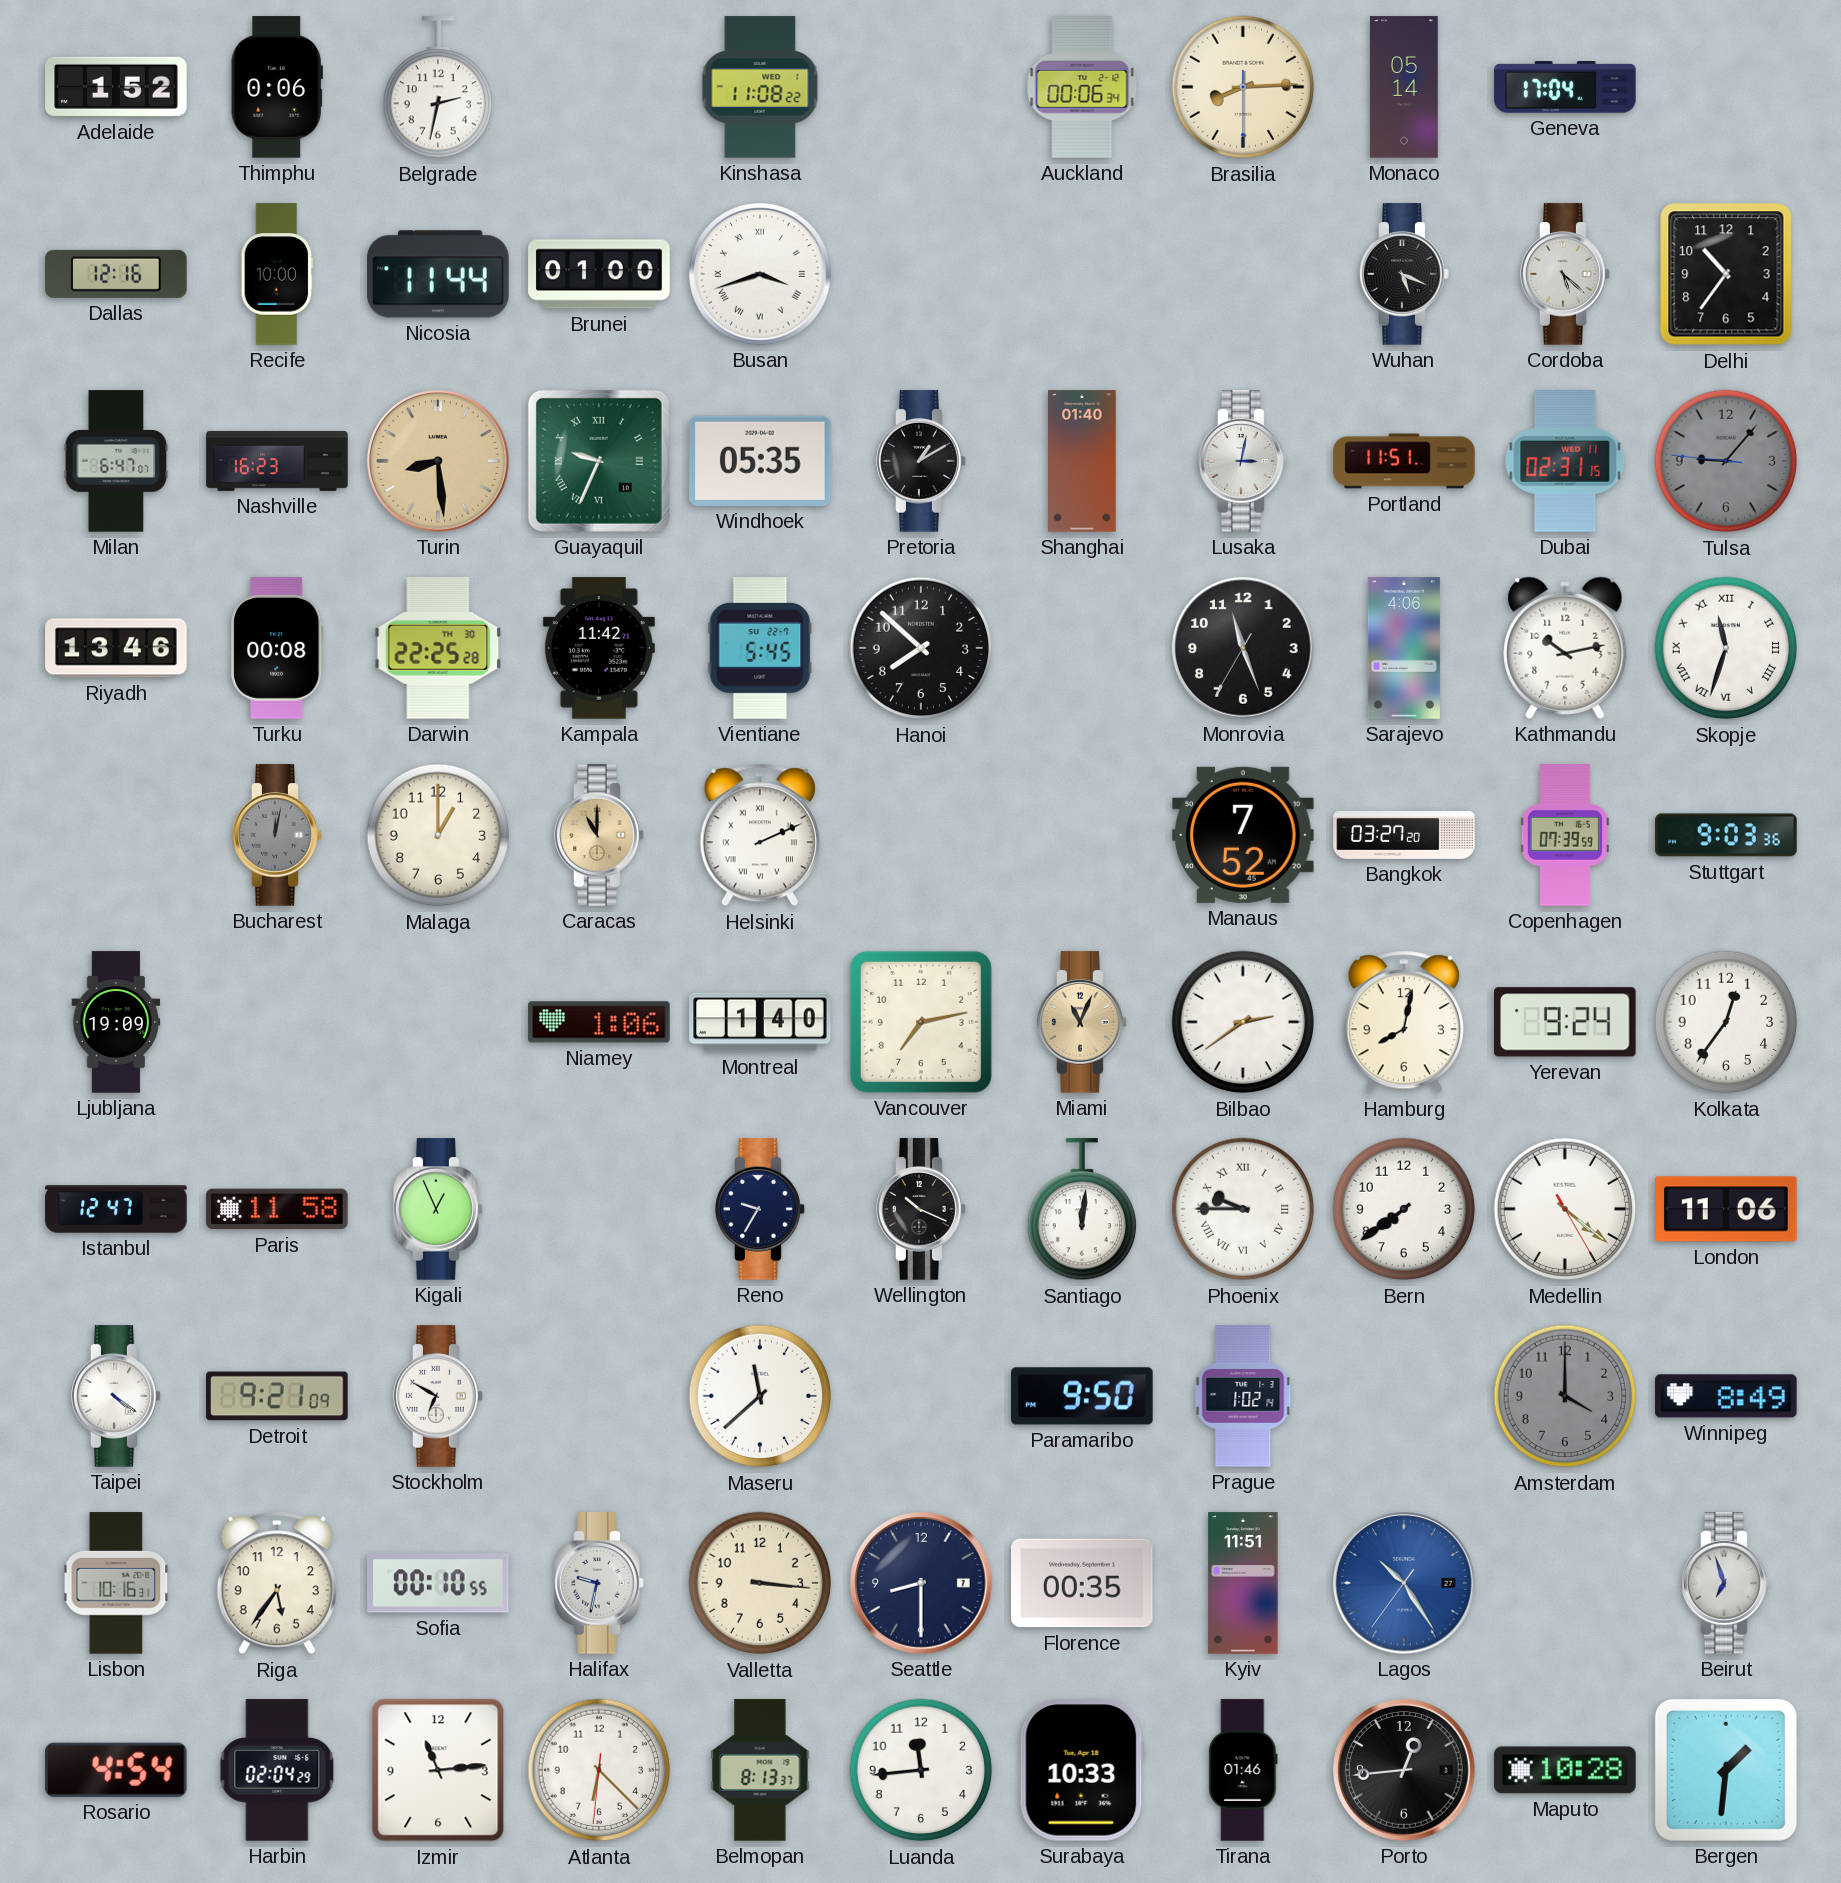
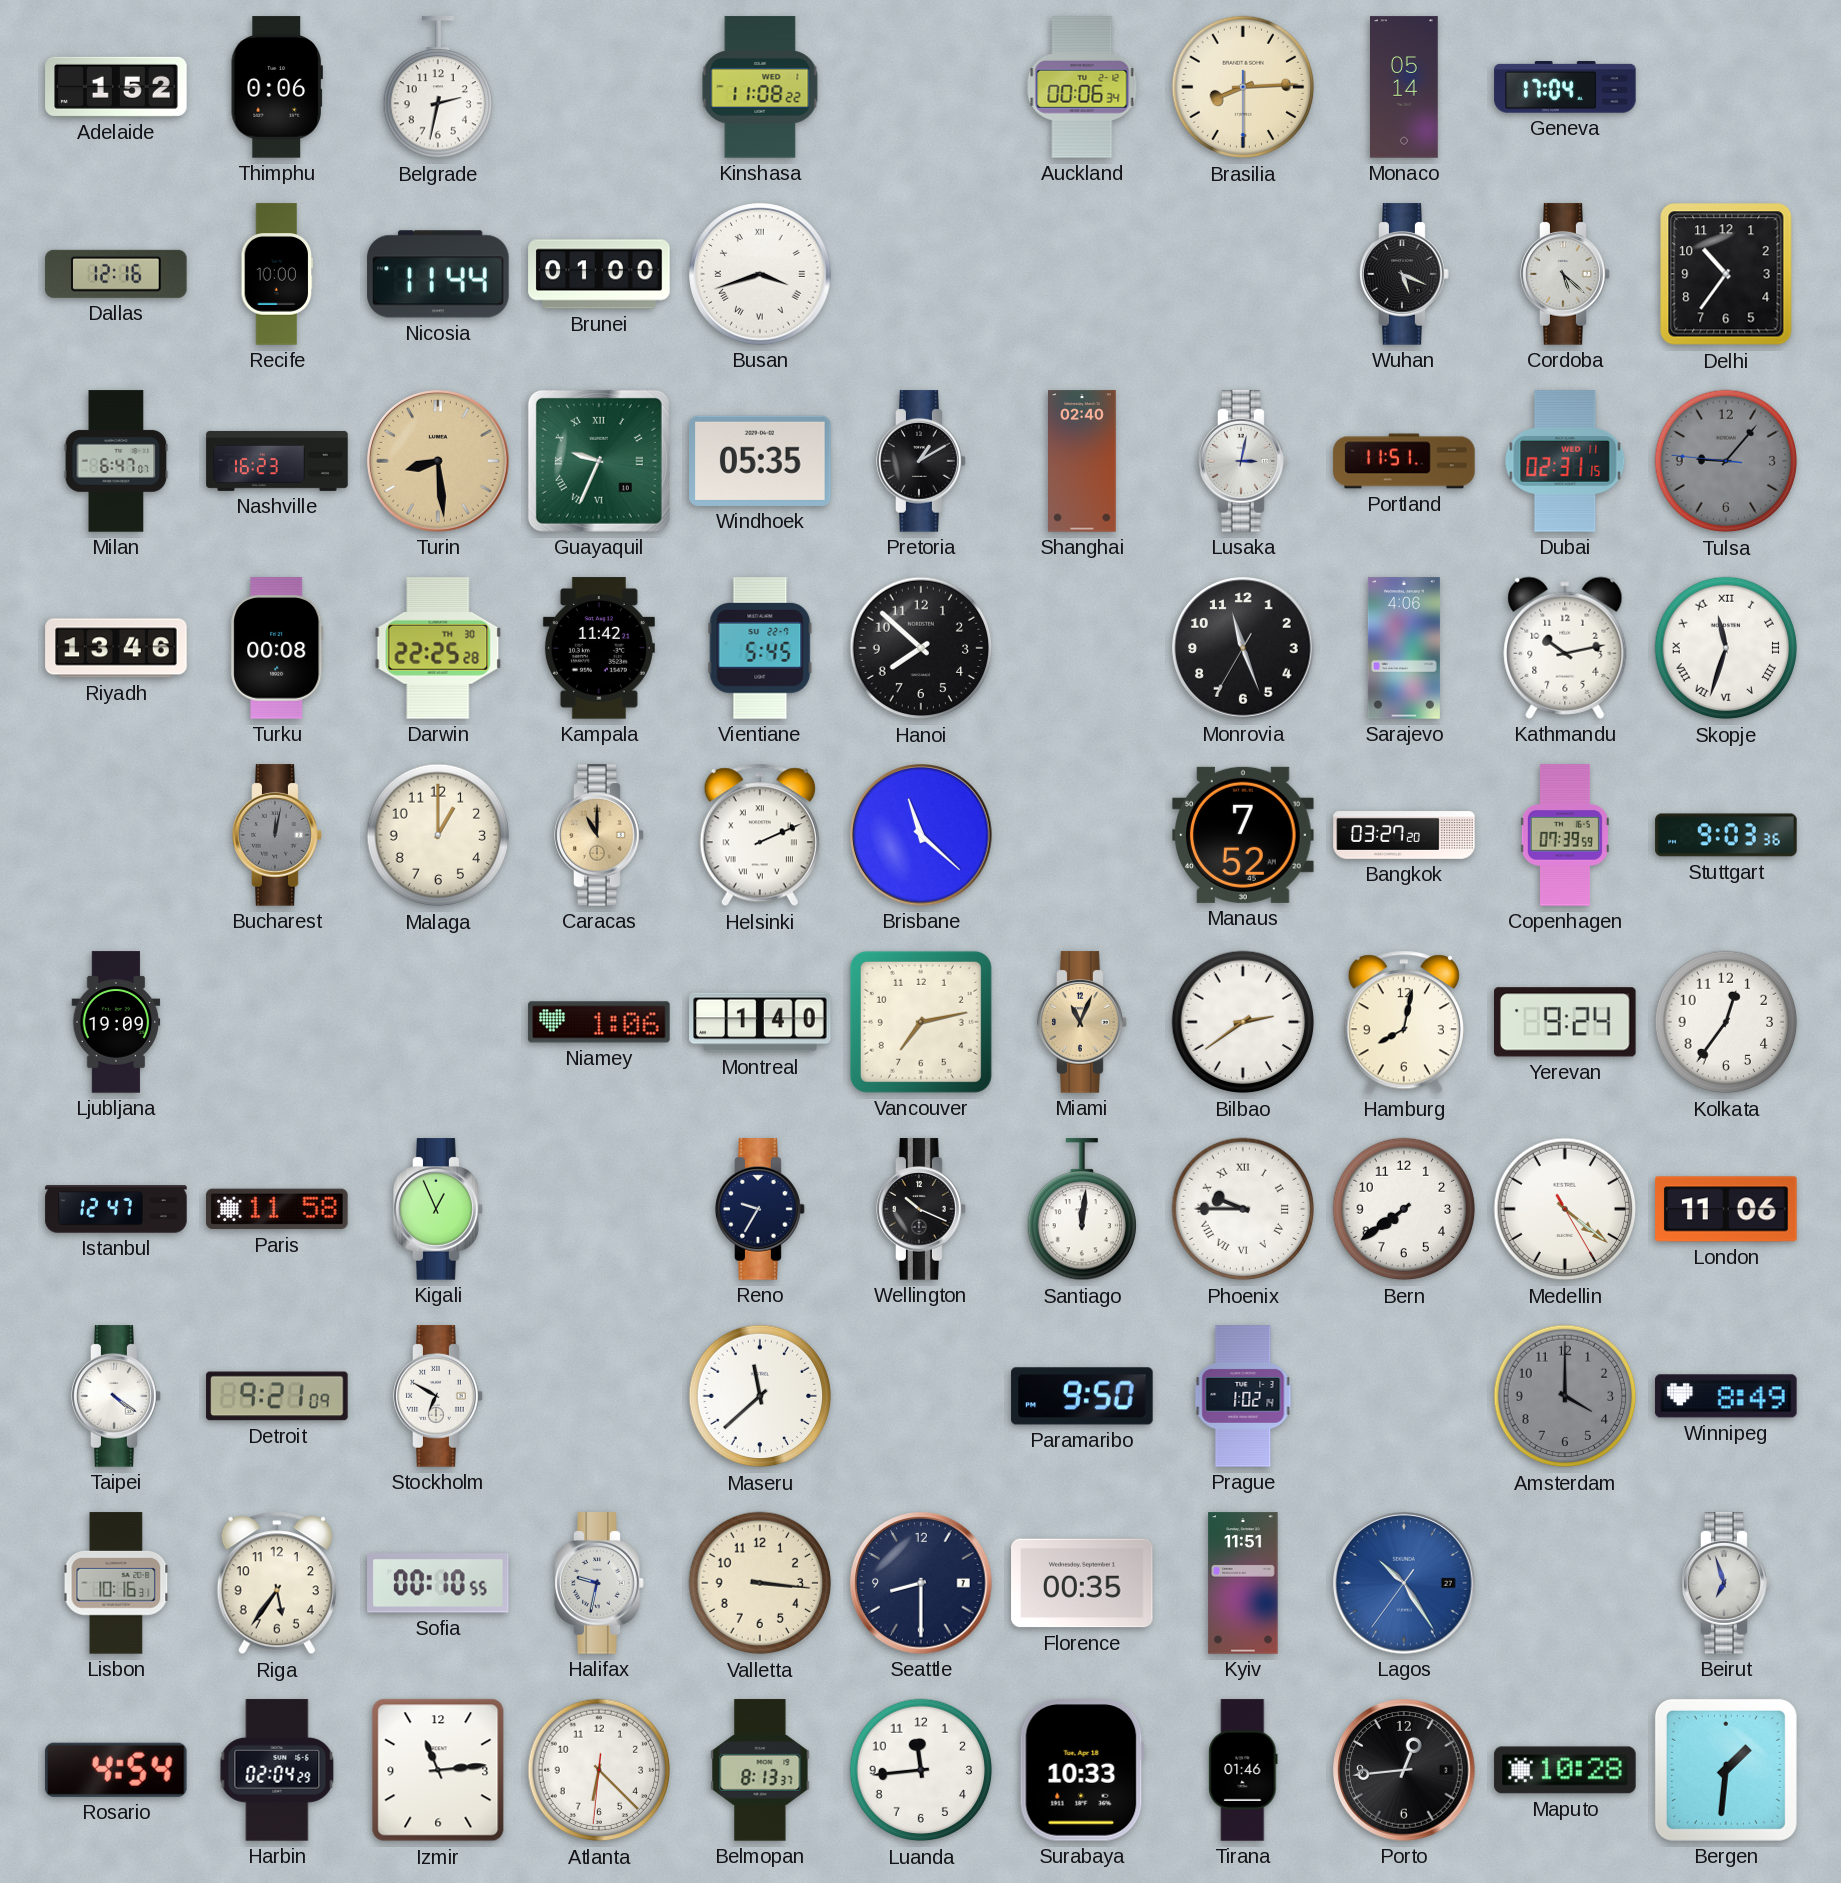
Shanghai: 01:40 -> 02:40 (1083, 461)
Brisbane: none -> 11:22 (921, 835)
